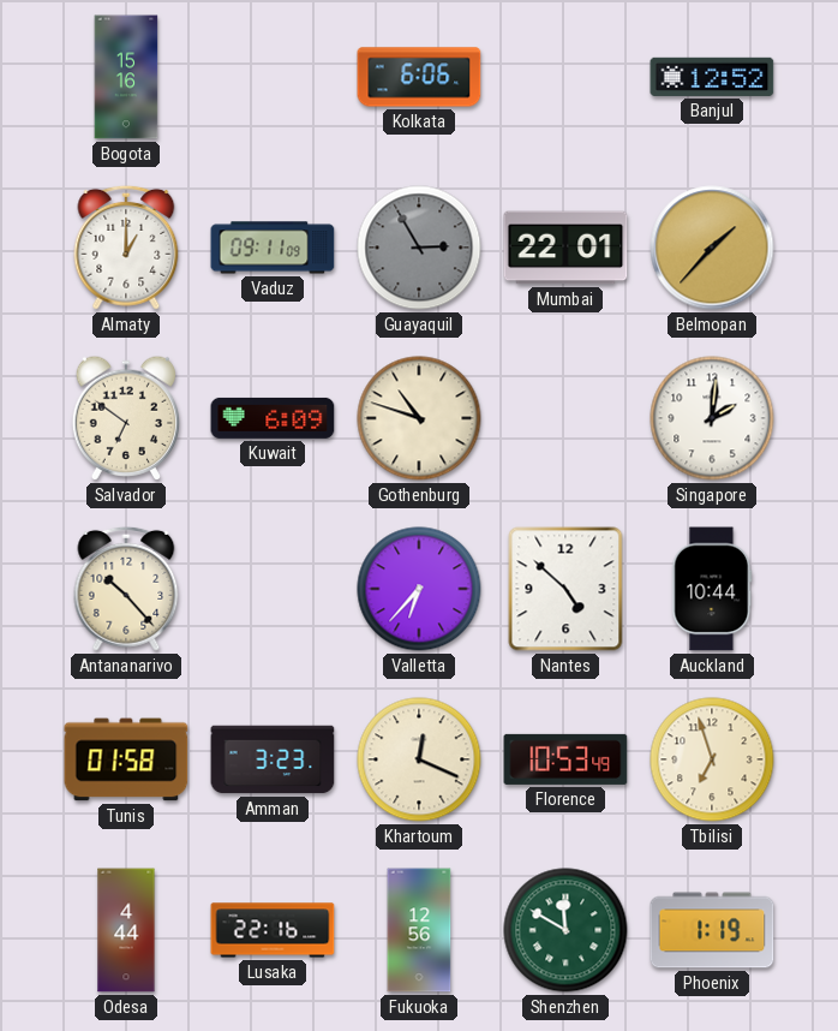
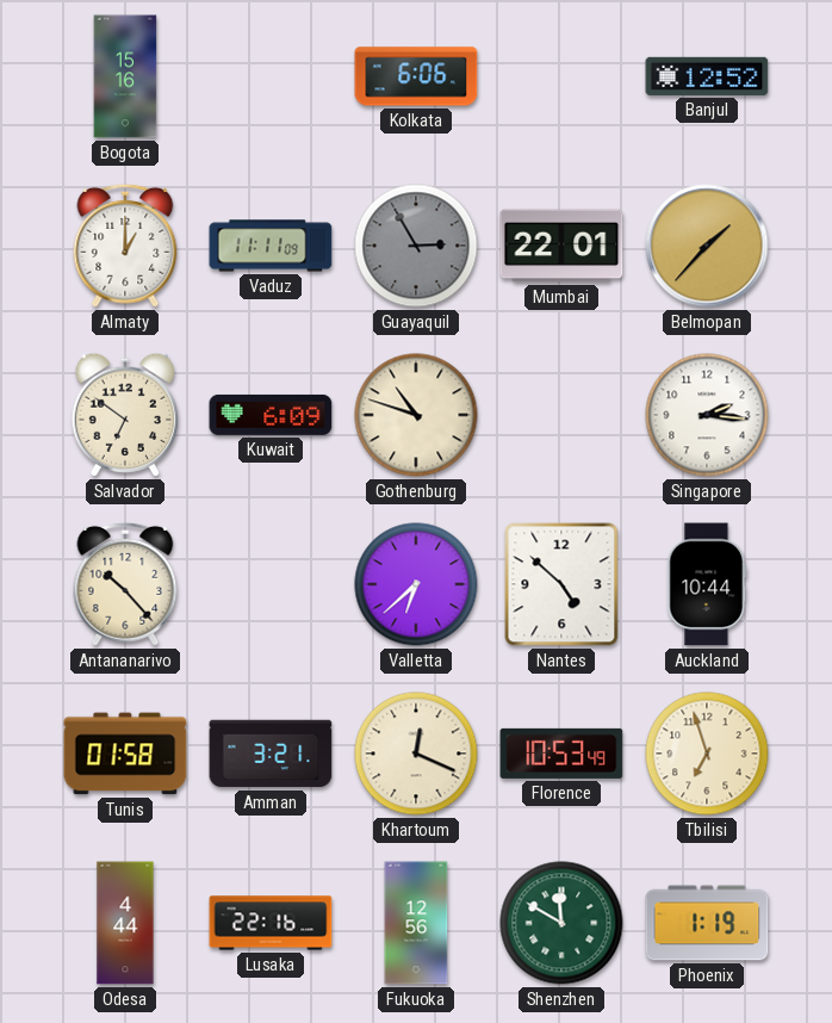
Vaduz: 09:11 -> 11:11 (271, 246)
Singapore: 2:01 -> 2:16 (707, 415)
Valletta: 6:37 -> 6:38 (416, 584)
Amman: 3:23 -> 3:21 (271, 754)
